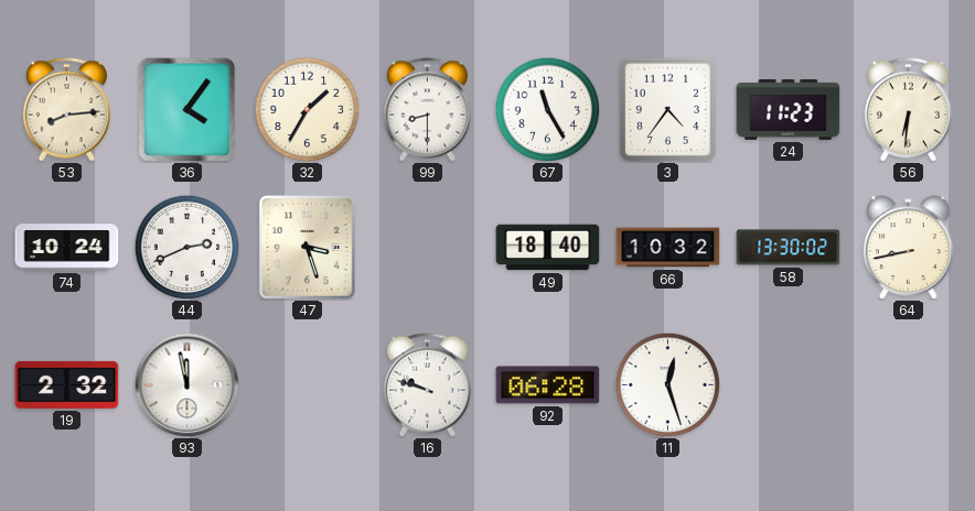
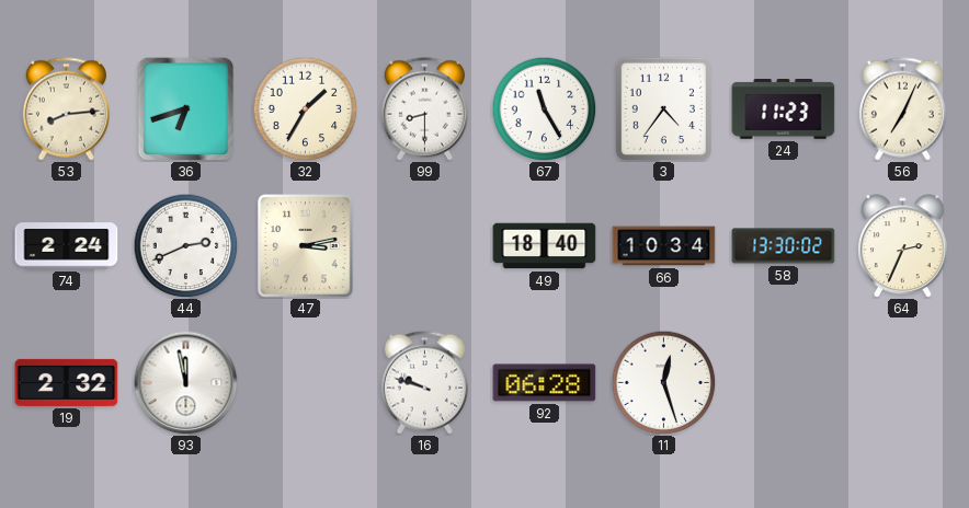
36: 4:06 -> 6:42 (186, 108)
56: 6:31 -> 7:04 (902, 109)
74: 10:24 -> 2:24 (67, 246)
47: 3:27 -> 3:13 (306, 246)
66: 10:32 -> 10:34 (664, 246)
64: 8:43 -> 2:34 (903, 246)
